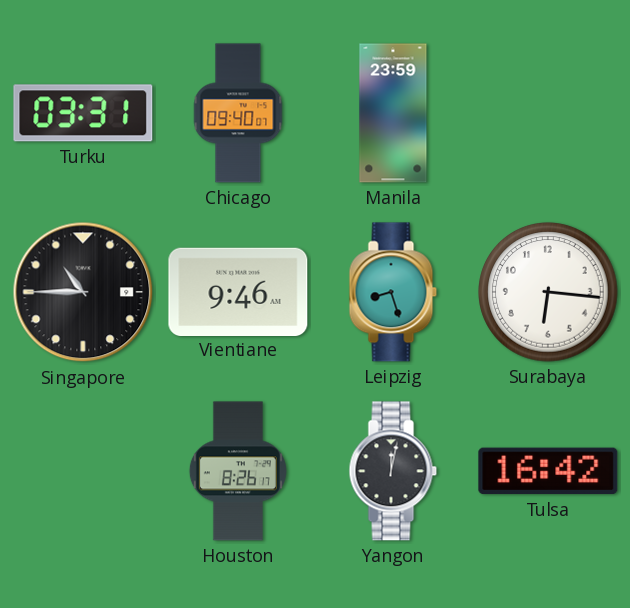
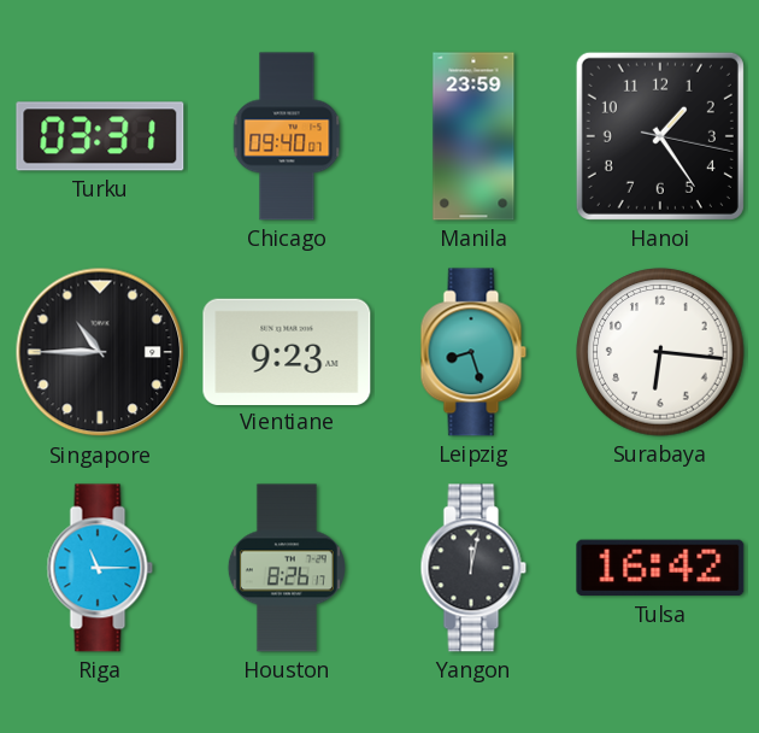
Hanoi: none -> 1:24 (660, 136)
Vientiane: 9:46 -> 9:23 (287, 351)
Riga: none -> 11:15 (100, 568)
